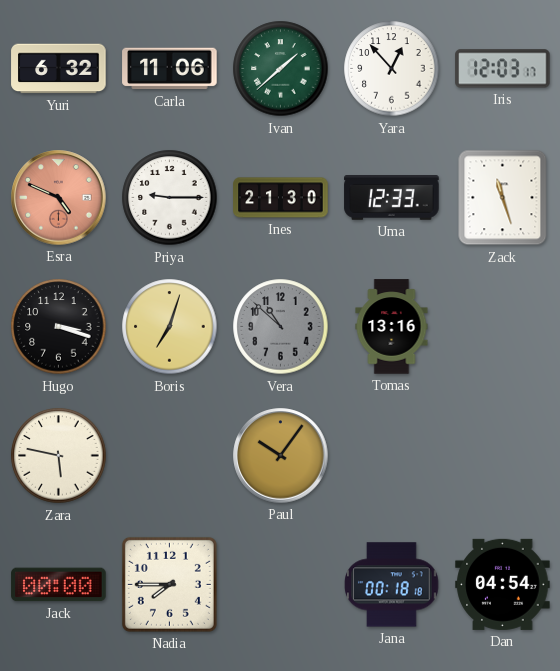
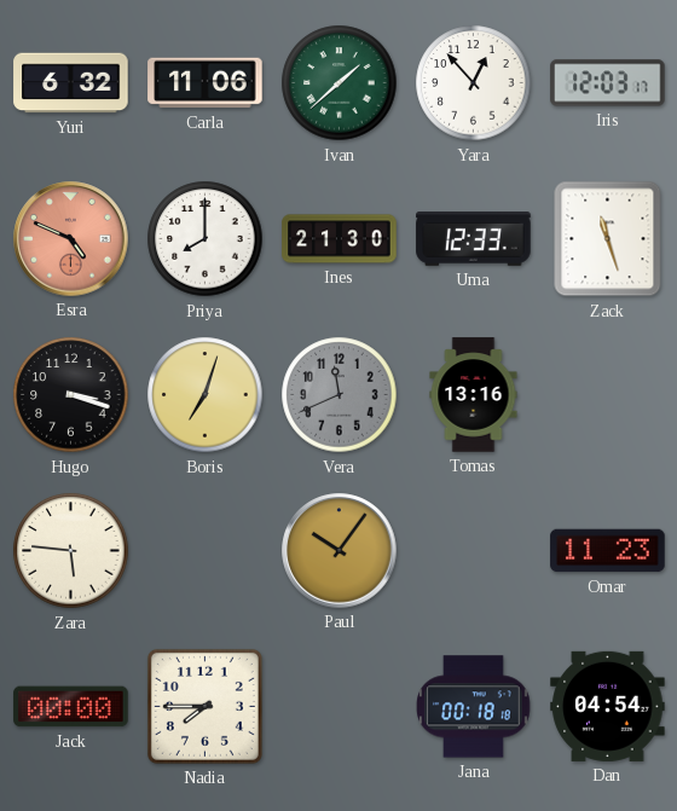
Priya: 9:15 -> 8:00 (206, 239)
Vera: 10:52 -> 11:41 (340, 395)
Zara: 5:47 -> 5:46 (71, 551)
Omar: none -> 11:23 (608, 551)
